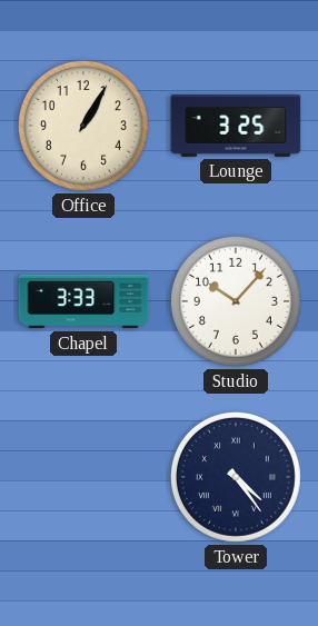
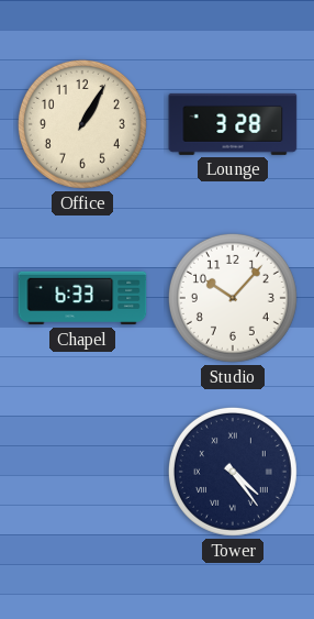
Lounge: 3:25 -> 3:28 (233, 124)
Chapel: 3:33 -> 6:33 (82, 298)
